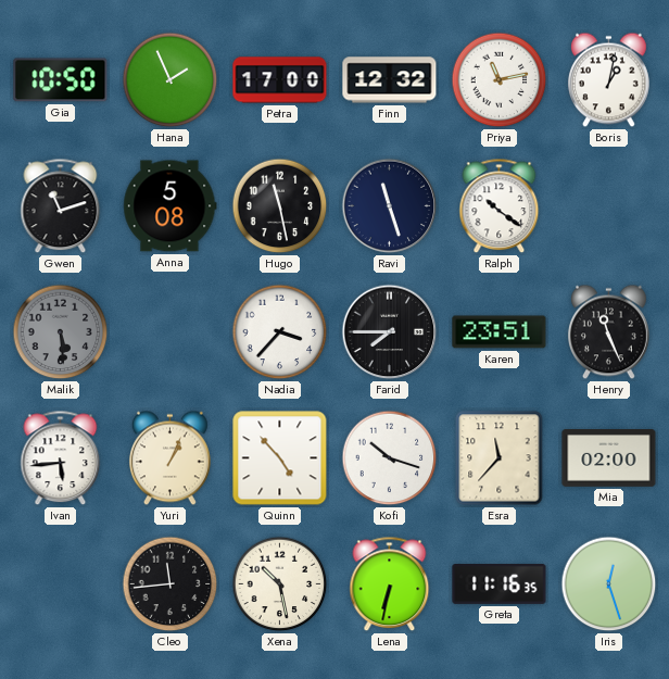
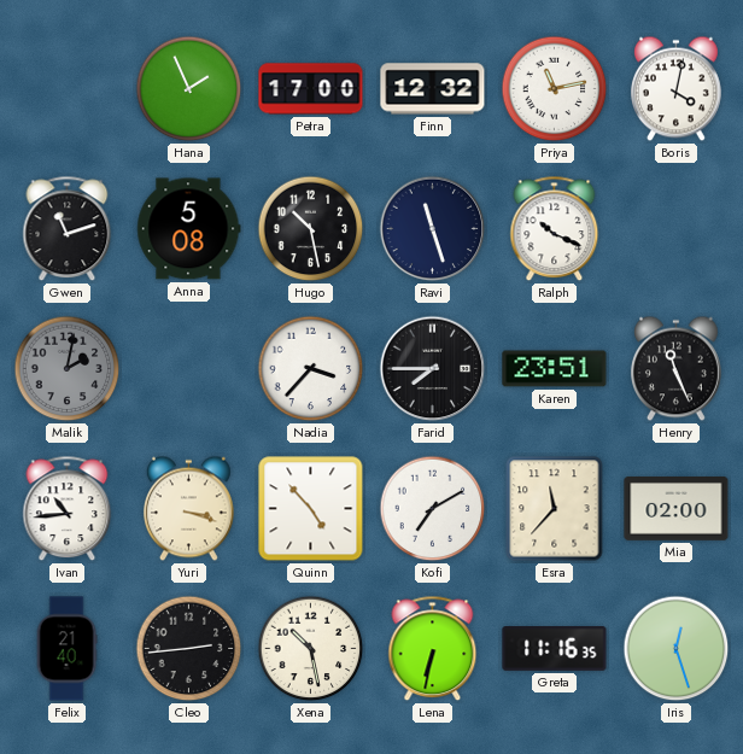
Gia: 10:50 -> none (61, 80)
Boris: 1:02 -> 4:02 (675, 89)
Hugo: 11:28 -> 10:28 (311, 229)
Ralph: 10:21 -> 10:19 (555, 229)
Malik: 5:29 -> 2:02 (68, 369)
Ivan: 5:44 -> 10:44 (68, 509)
Yuri: 1:04 -> 3:18 (188, 509)
Kofi: 10:18 -> 7:10 (433, 509)
Felix: none -> 21:40 (66, 649)
Cleo: 11:44 -> 2:44 (189, 649)
